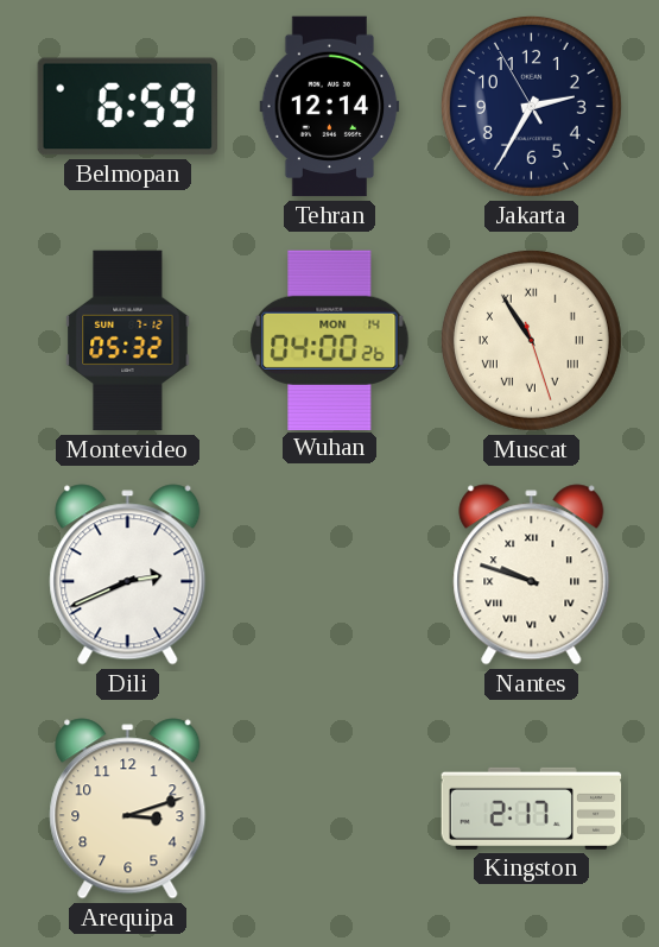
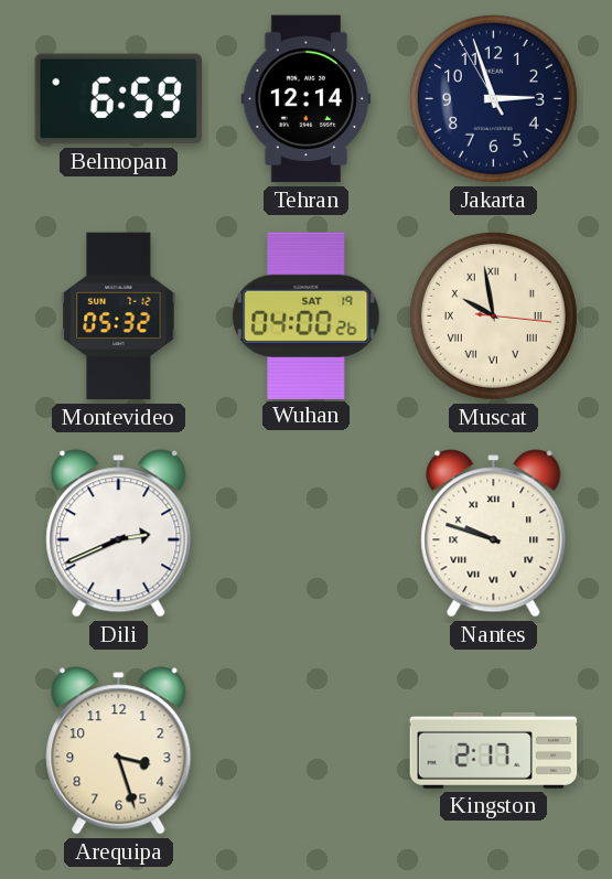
Jakarta: 2:34 -> 2:56 (493, 98)
Wuhan date: MON 14 -> SAT 19 (307, 315)
Muscat: 10:54 -> 9:58 (493, 315)
Arequipa: 3:12 -> 3:27 (119, 751)
